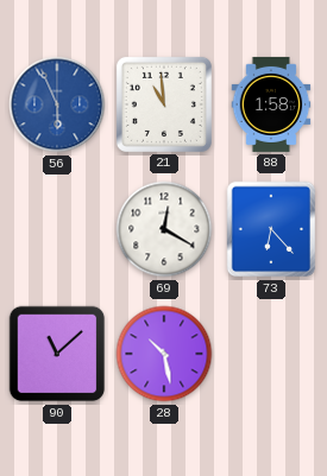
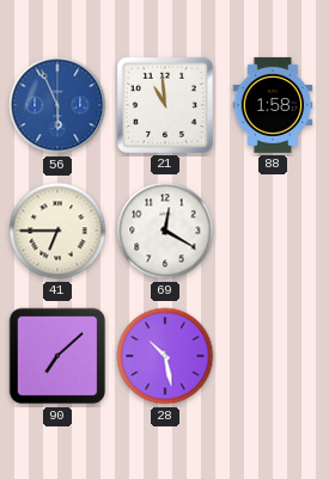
41: none -> 6:45 (57, 231)
73: 6:23 -> none (271, 229)
90: 11:08 -> 7:08 (57, 356)
